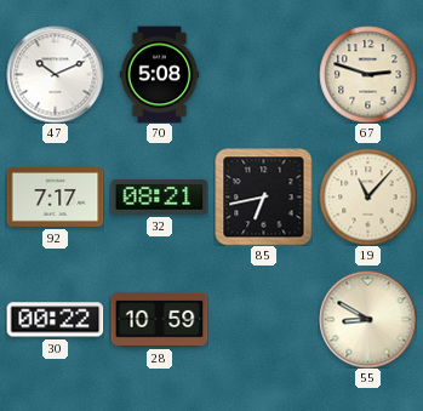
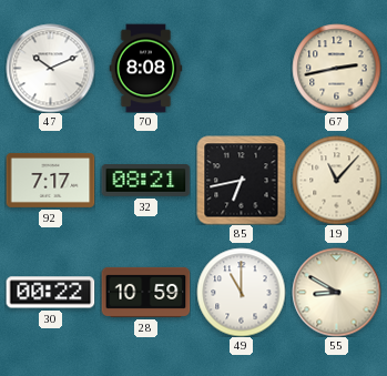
70: 5:08 -> 8:08 (146, 68)
67: 2:48 -> 2:43 (336, 68)
49: none -> 11:00 (241, 292)
